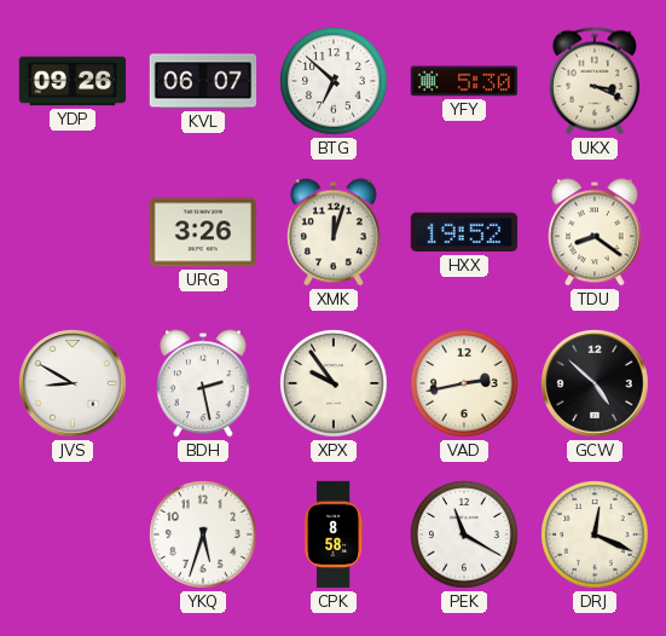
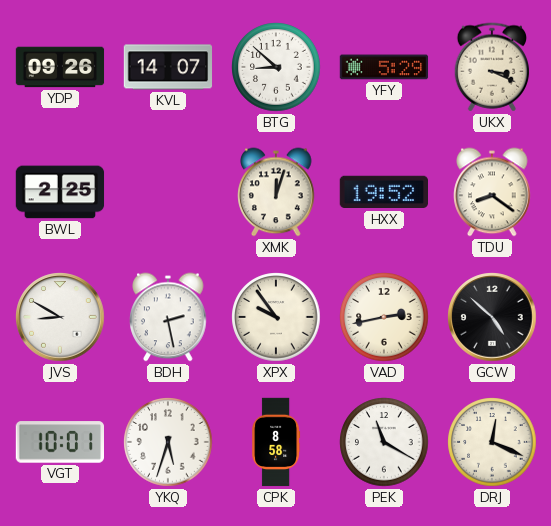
KVL: 06:07 -> 14:07 (168, 67)
BTG: 6:52 -> 8:52 (276, 67)
YFY: 5:30 -> 5:29 (384, 67)
BWL: none -> 2:25 (60, 192)
URG: 3:26 -> none (203, 232)
VGT: none -> 10:01 (60, 442)
